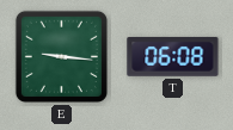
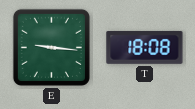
T: 06:08 -> 18:08 (145, 47)
